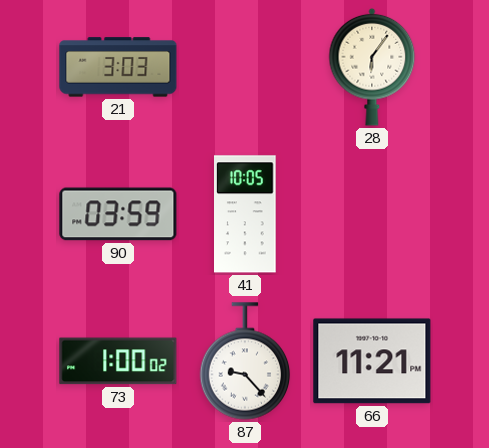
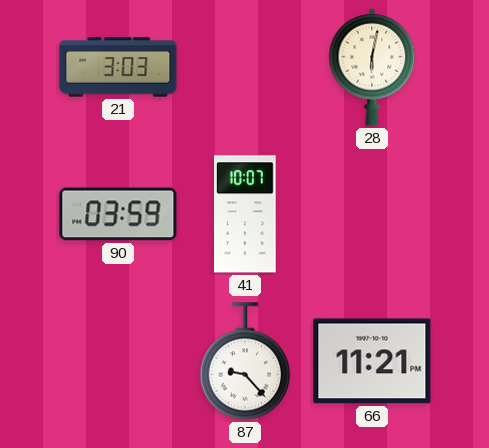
28: 6:06 -> 6:02 (372, 67)
41: 10:05 -> 10:07 (246, 214)
73: 1:00 -> none (118, 361)
